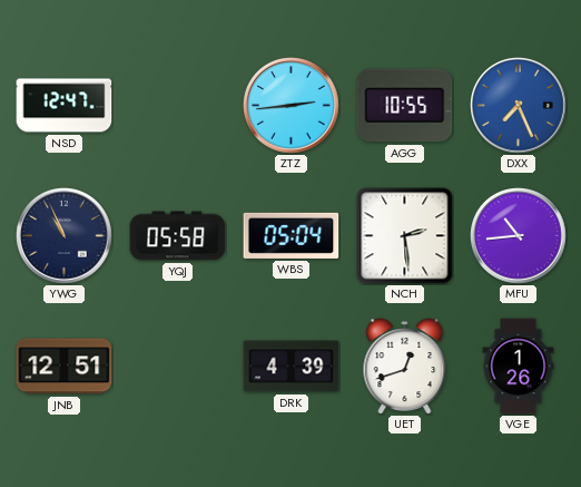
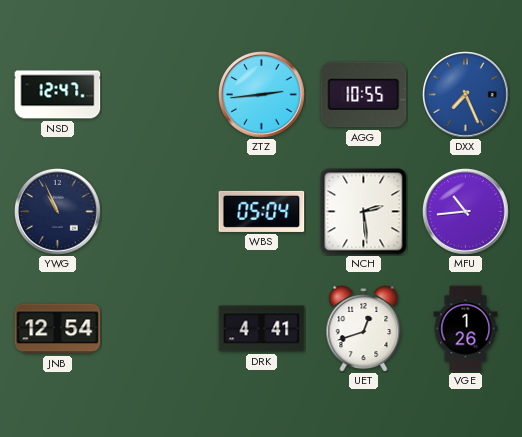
YQJ: 05:58 -> none (178, 236)
JNB: 12:51 -> 12:54 (58, 329)
DRK: 4:39 -> 4:41 (262, 329)
